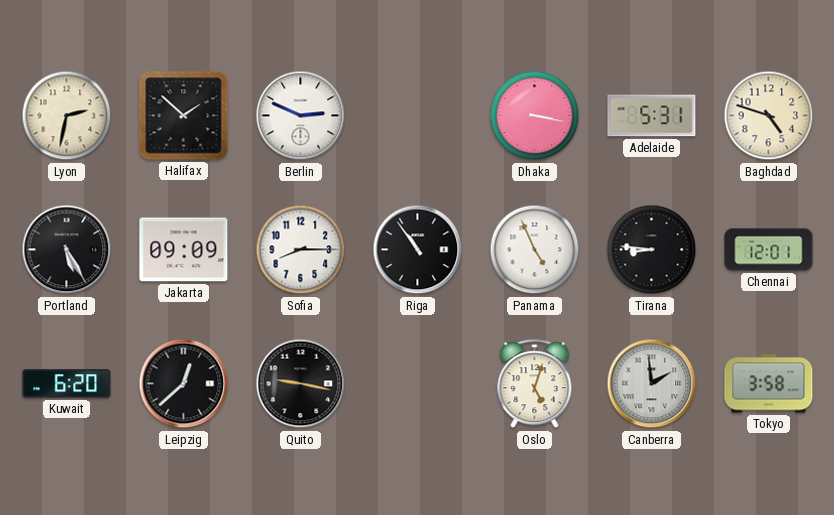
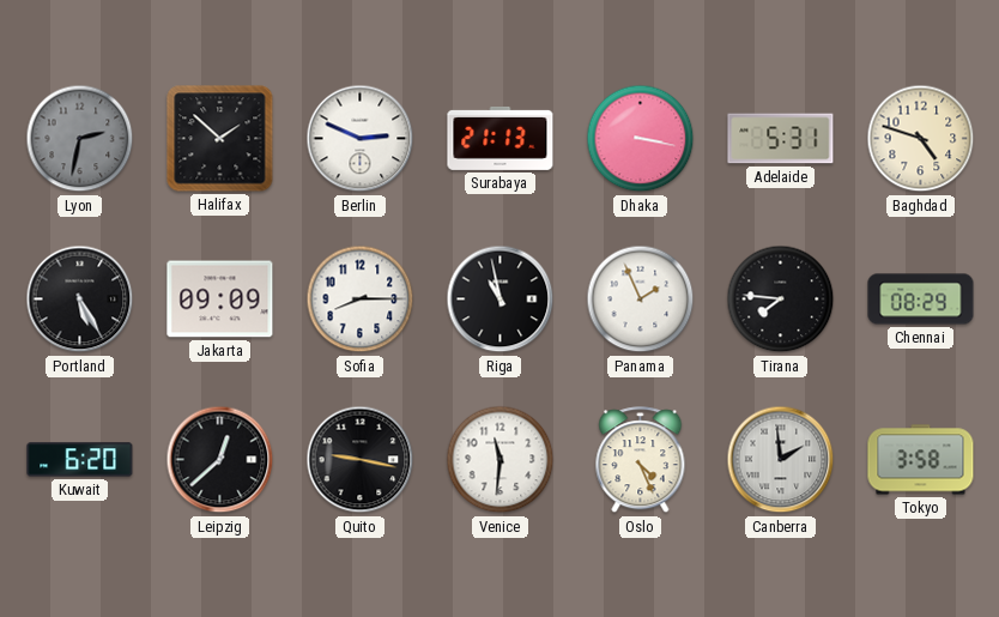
Lyon dial: cream -> grey (80, 139)
Surabaya: none -> 21:13 (501, 138)
Riga: 10:54 -> 10:58 (501, 300)
Panama: 4:56 -> 1:56 (641, 300)
Tirana: 8:46 -> 7:46 (781, 300)
Chennai: 12:01 -> 08:29 (921, 300)
Venice: none -> 11:31 (501, 460)
Oslo: 5:03 -> 4:26 (641, 460)
